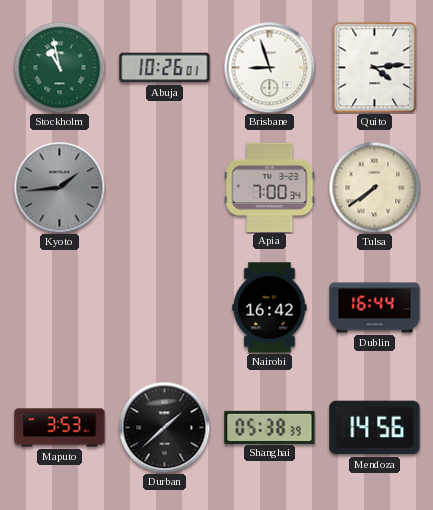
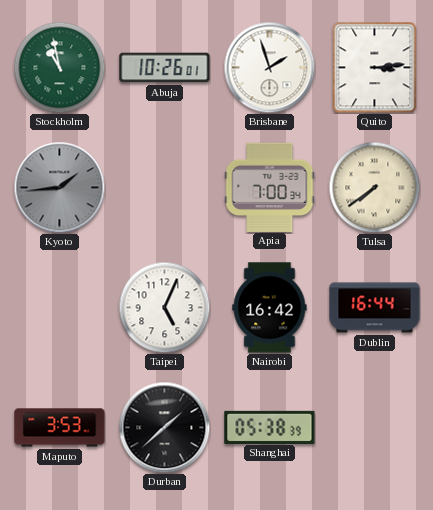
Brisbane: 8:57 -> 1:57 (269, 67)
Quito: 4:14 -> 3:14 (375, 67)
Taipei: none -> 5:04 (164, 307)
Mendoza: 14:56 -> none (375, 428)
